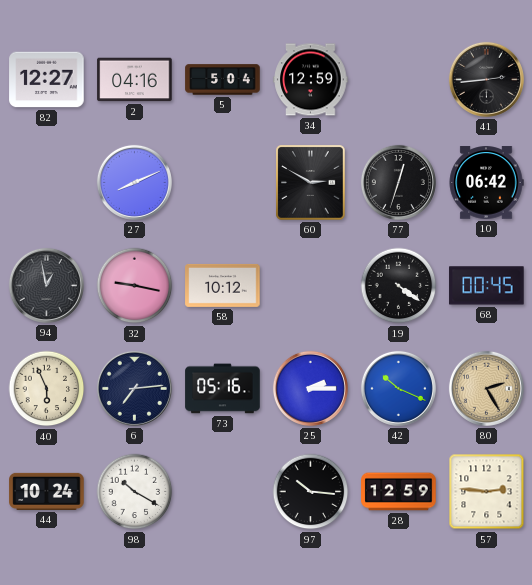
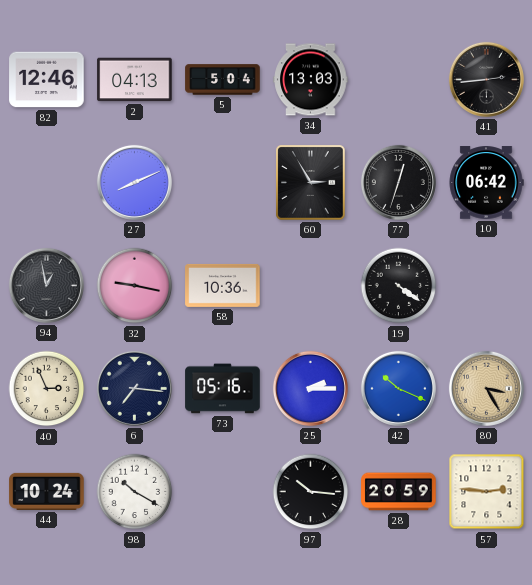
82: 12:27 -> 12:46 (47, 80)
2: 04:16 -> 04:13 (135, 80)
34: 12:59 -> 13:03 (311, 80)
60: 2:50 -> 2:55 (311, 183)
58: 10:12 -> 10:36 (223, 285)
68: 00:45 -> none (487, 286)
40: 5:56 -> 2:56 (47, 389)
6: 7:14 -> 7:16 (134, 388)
80: 2:25 -> 3:25 (486, 388)
28: 12:59 -> 20:59 (399, 492)
